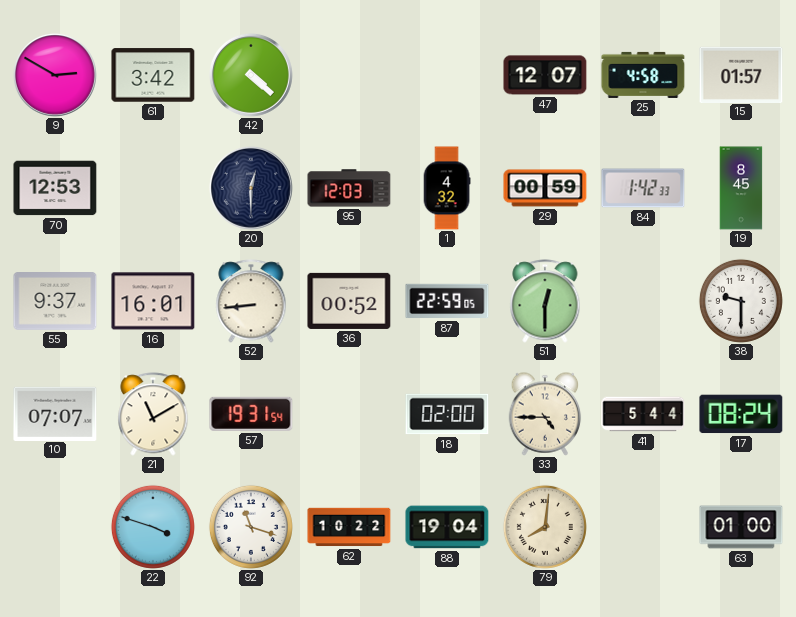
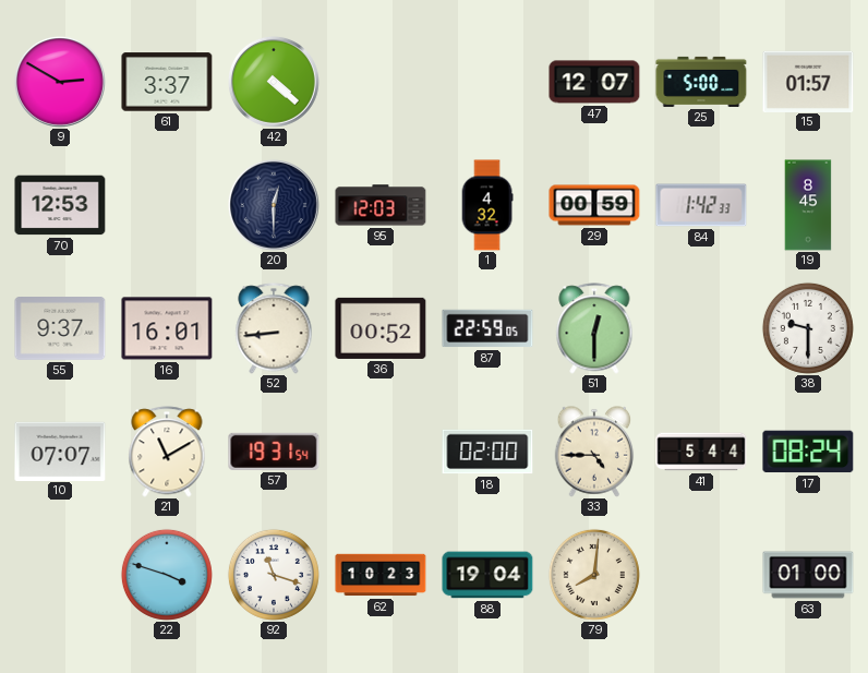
61: 3:42 -> 3:37 (167, 82)
25: 4:58 -> 5:00 (701, 82)
62: 10:22 -> 10:23 (381, 575)
